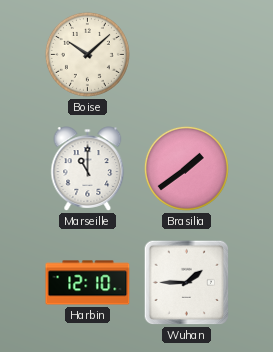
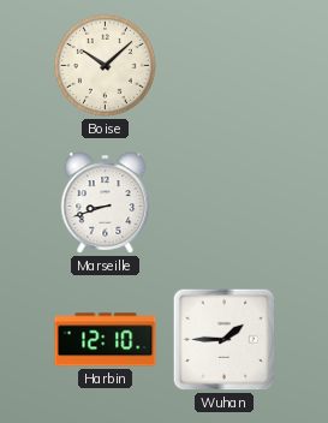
Marseille: 11:00 -> 8:42 (106, 203)
Brasilia: 1:39 -> none (186, 168)
